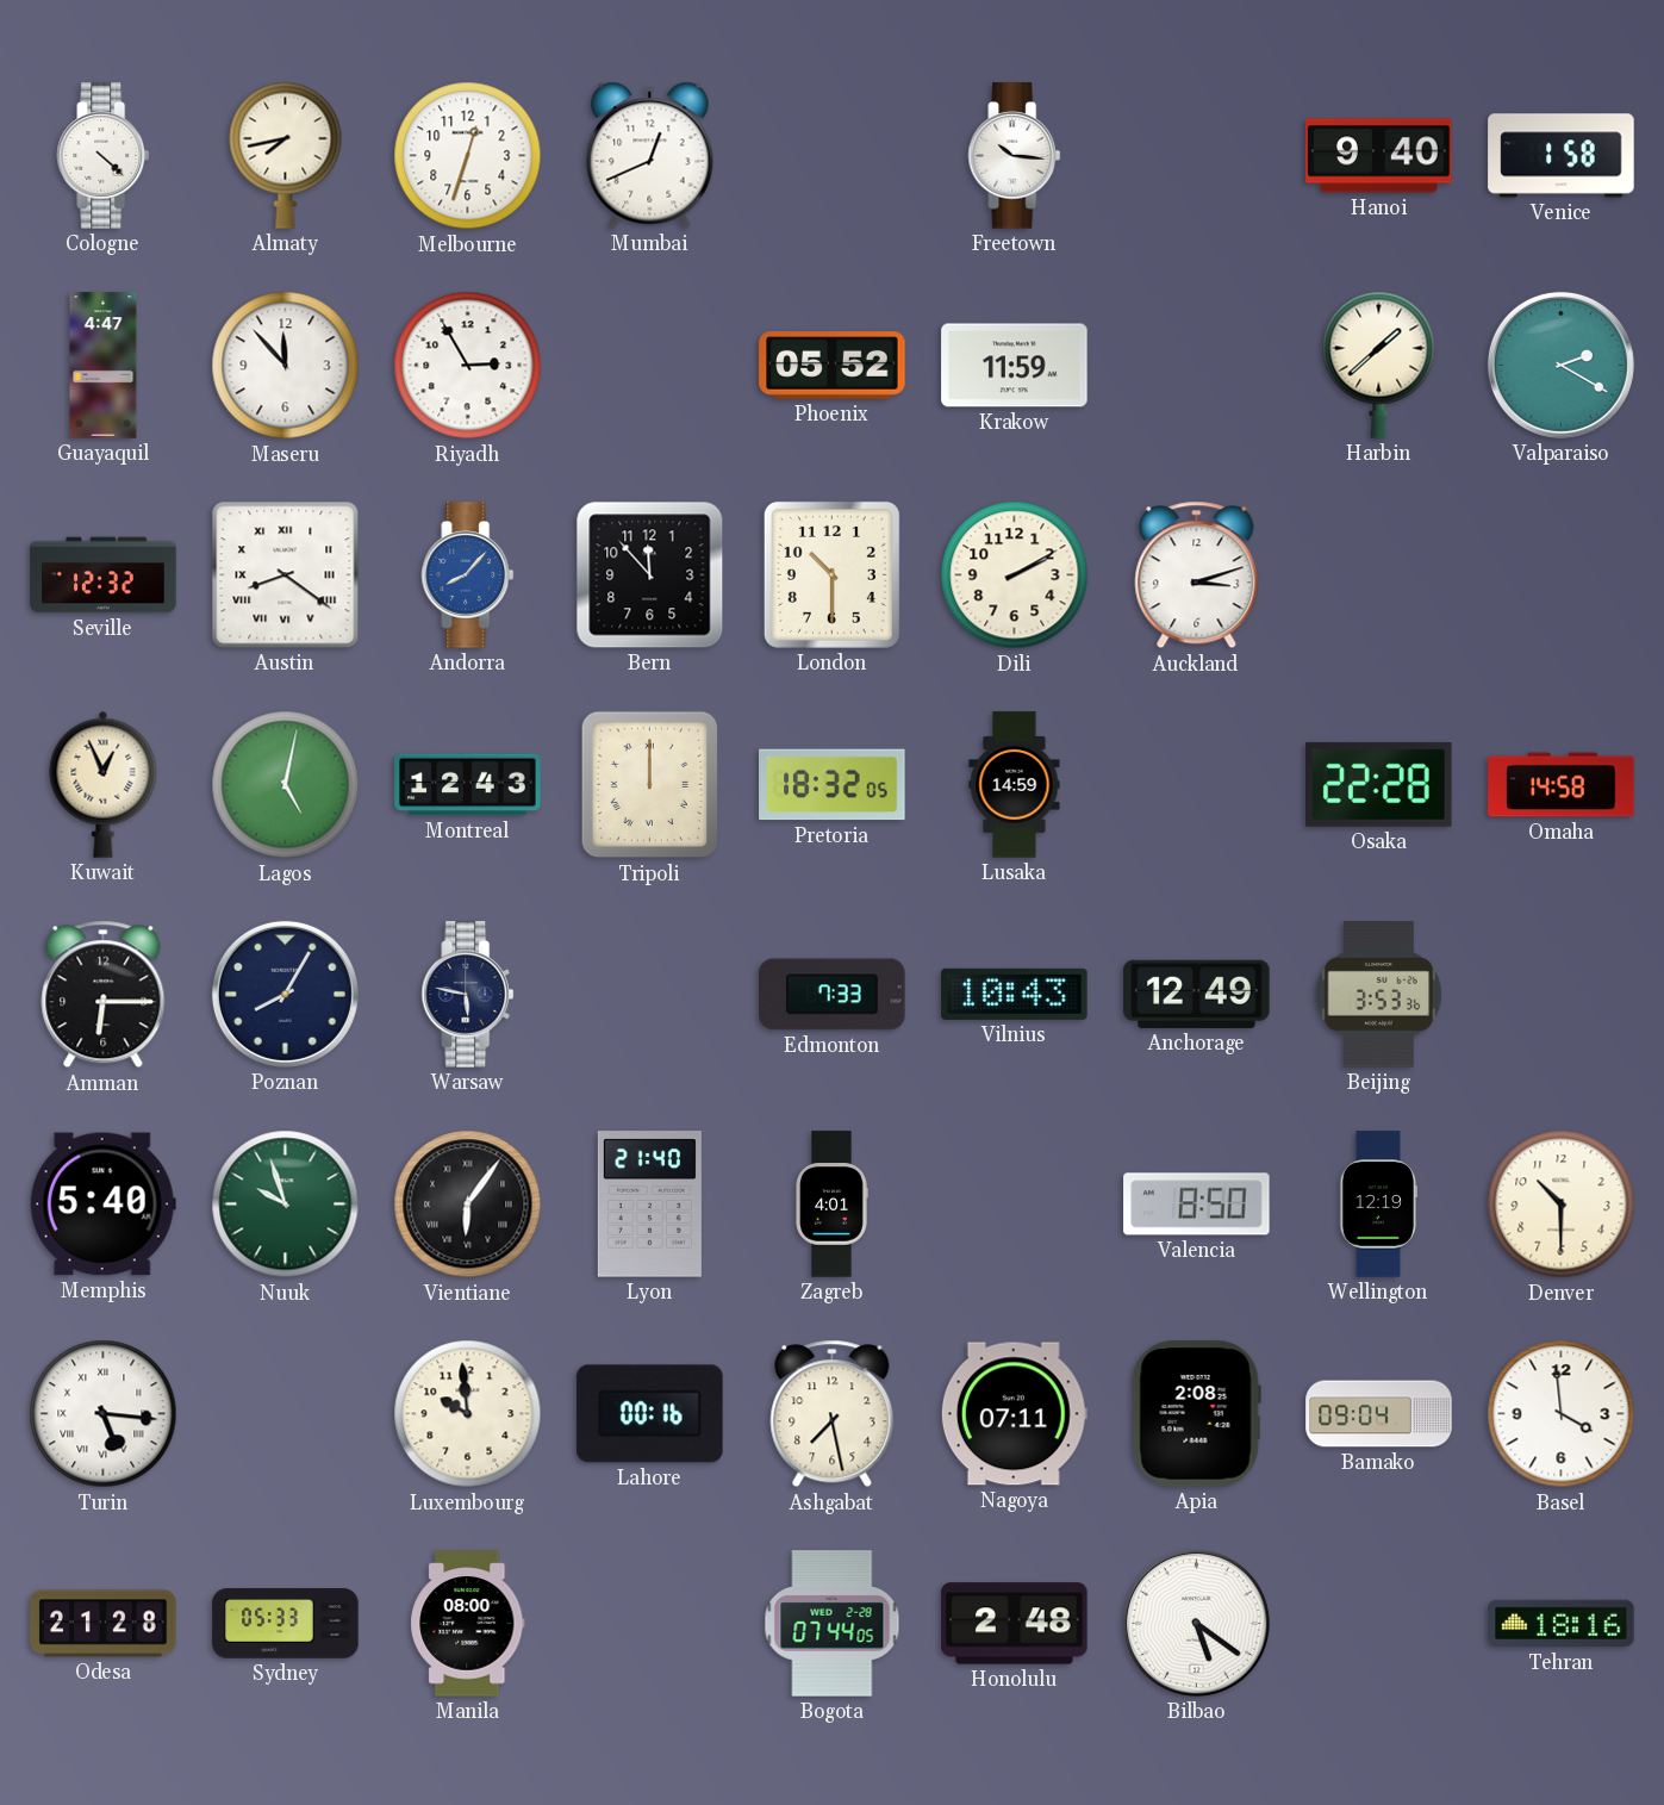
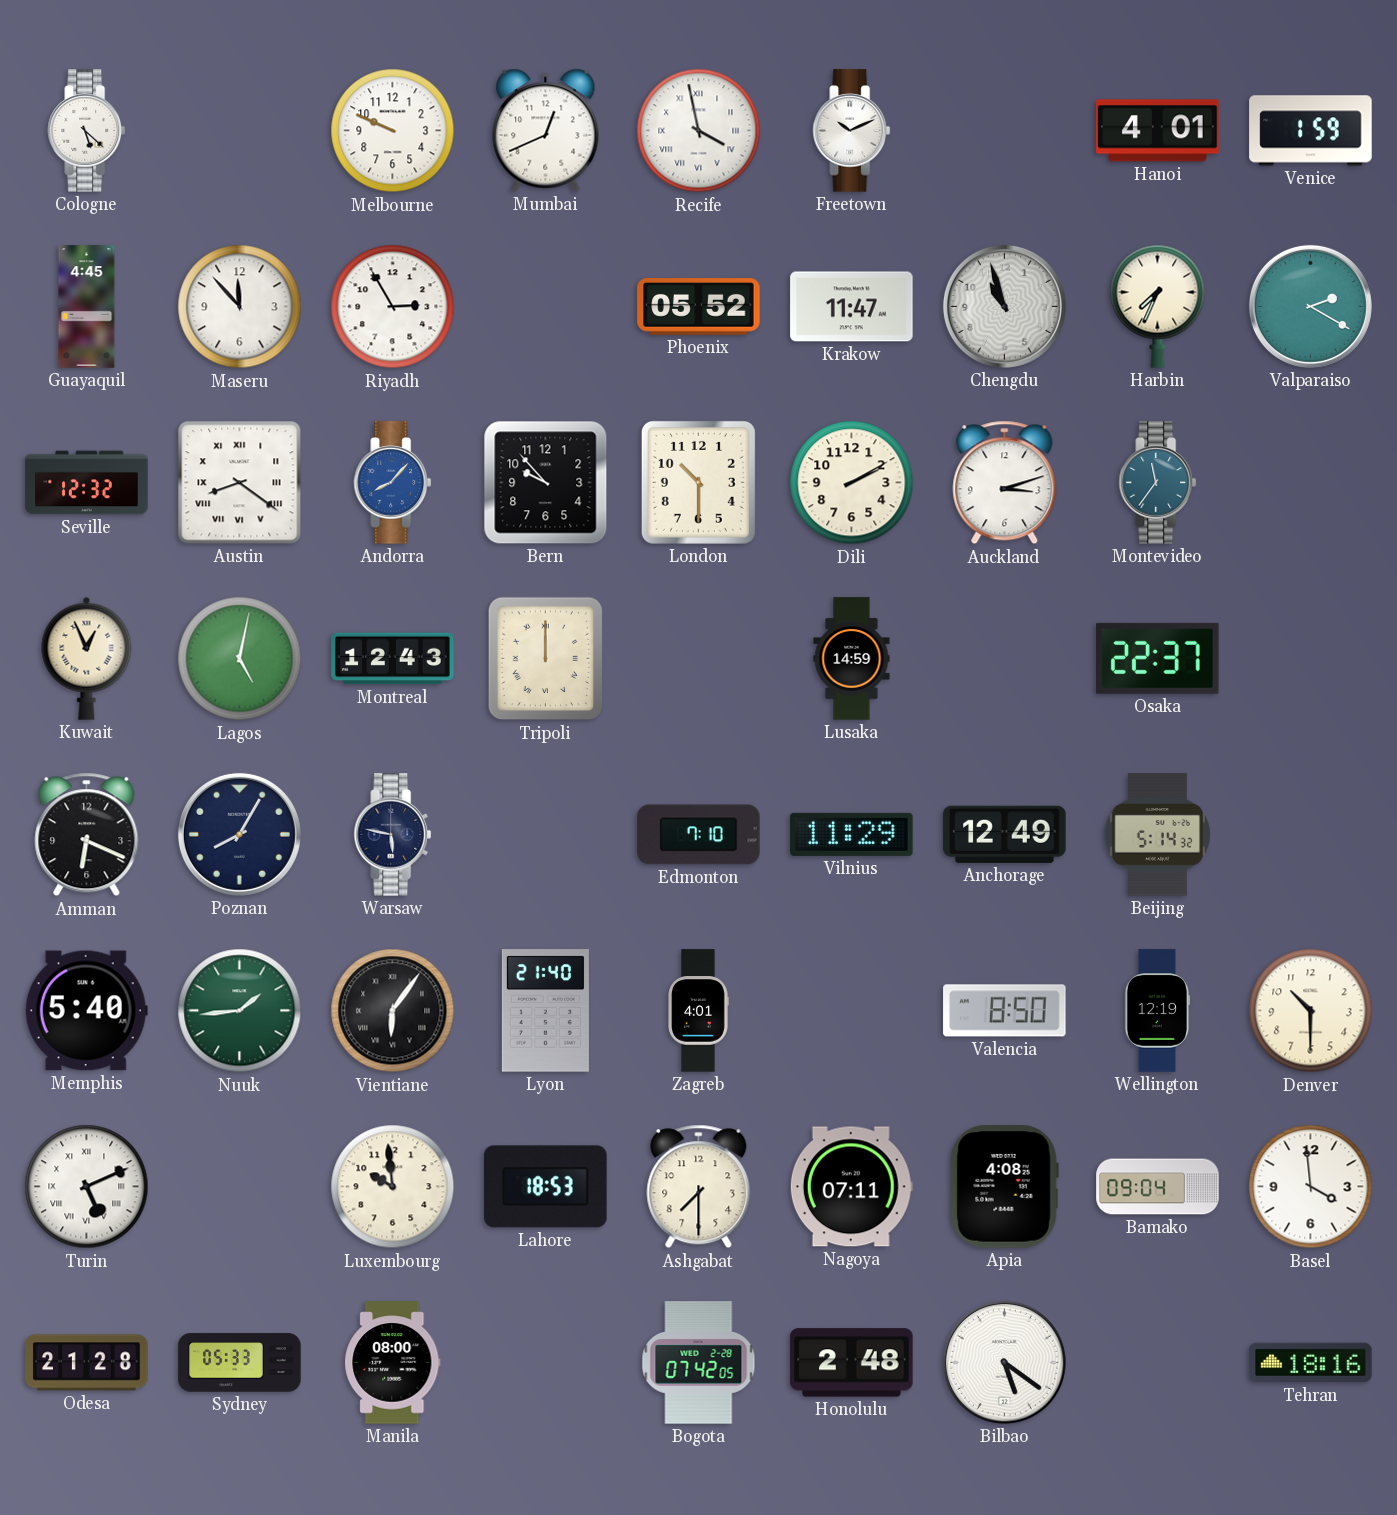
Cologne: 4:22 -> 5:22 (87, 131)
Almaty: 7:43 -> none (286, 155)
Melbourne: 12:33 -> 9:49 (393, 131)
Recife: none -> 3:58 (699, 131)
Freetown: 10:16 -> 10:11 (852, 131)
Hanoi: 9:40 -> 4:01 (1158, 131)
Venice: 1:58 -> 1:59 (1311, 131)
Guayaquil: 4:47 -> 4:45 (87, 307)
Krakow: 11:59 -> 11:47 (852, 307)
Chengdu: none -> 10:57 (1004, 306)
Harbin: 1:38 -> 7:34 (1158, 306)
Bern: 11:53 -> 9:53 (546, 483)
Montevideo: none -> 11:36 (1158, 483)
Pretoria: 18:32 -> none (833, 785)
Osaka: 22:28 -> 22:37 (1158, 658)
Omaha: 14:58 -> none (1562, 785)
Amman: 6:15 -> 6:19 (87, 835)
Edmonton: 7:33 -> 7:10 (699, 835)
Vilnius: 10:43 -> 11:29 (852, 834)
Beijing: 3:53 -> 5:14 (1157, 835)
Nuuk: 9:57 -> 1:44 (240, 1011)
Turin: 5:16 -> 5:11 (87, 1187)
Lahore: 00:16 -> 18:53 (546, 1187)
Ashgabat: 7:28 -> 7:30 (699, 1187)
Apia: 2:08 -> 4:08 (1004, 1187)
Bogota: 07:44 -> 07:42 (699, 1363)
